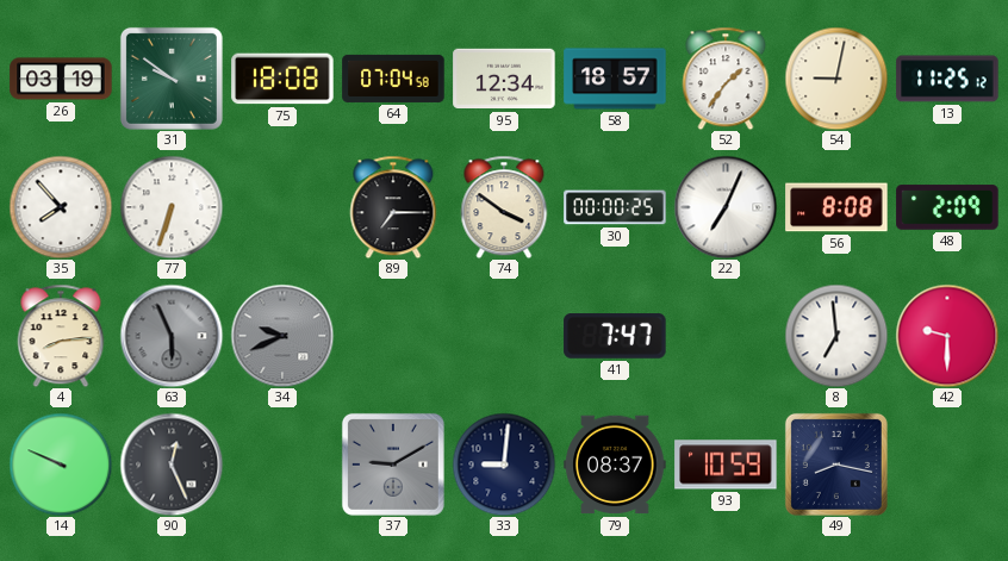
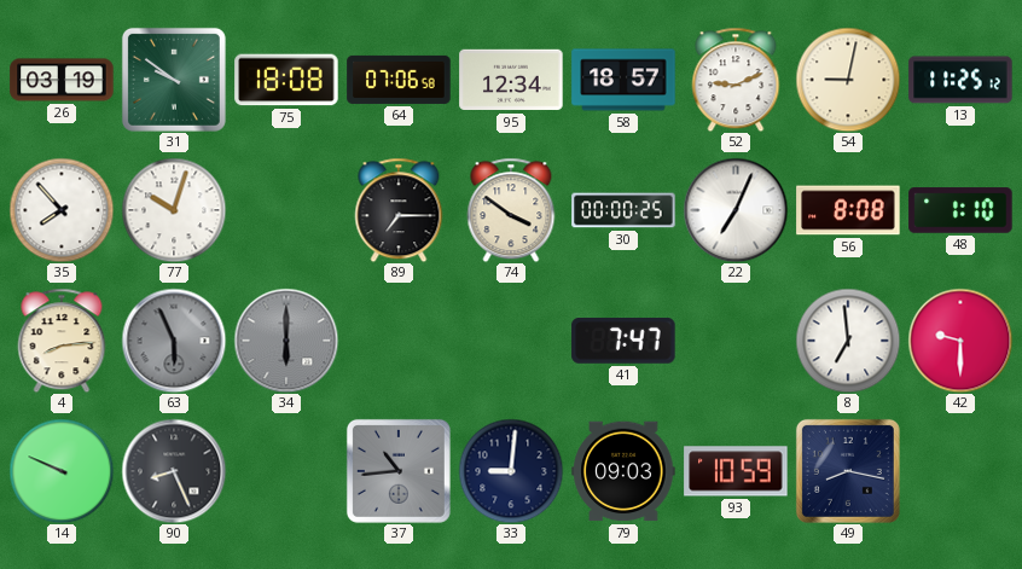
64: 07:04 -> 07:06 (399, 80)
52: 1:36 -> 9:11 (736, 80)
77: 6:33 -> 10:03 (174, 210)
48: 2:09 -> 1:10 (960, 210)
34: 9:41 -> 6:00 (286, 341)
90: 12:26 -> 8:26 (174, 471)
37: 9:10 -> 10:44 (399, 471)
79: 08:37 -> 09:03 (623, 471)
